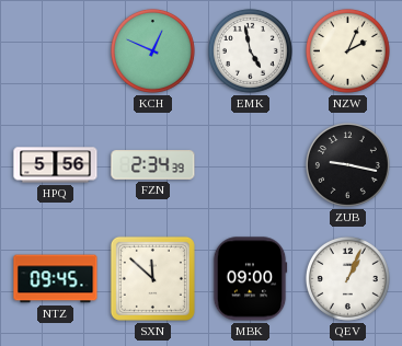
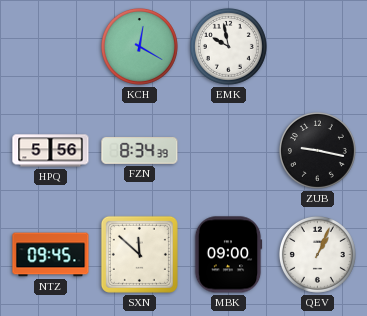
KCH: 12:49 -> 12:20 (139, 46)
EMK: 4:58 -> 9:58 (228, 46)
NZW: 2:04 -> none (347, 50)
FZN: 2:34 -> 8:34 (140, 150)
